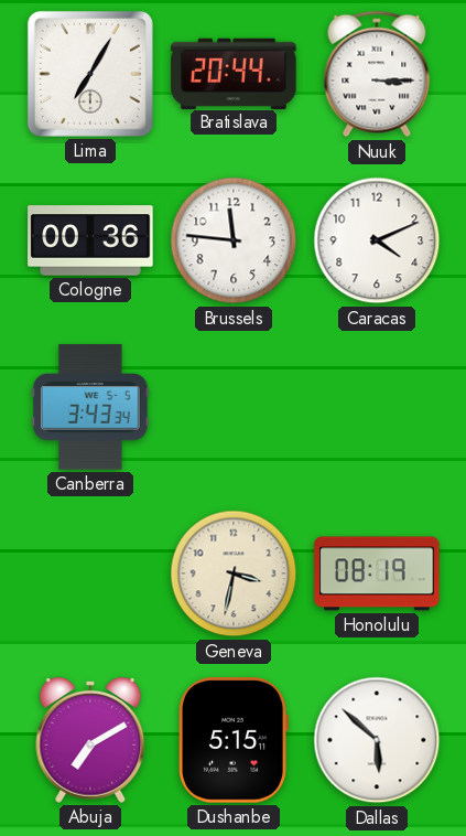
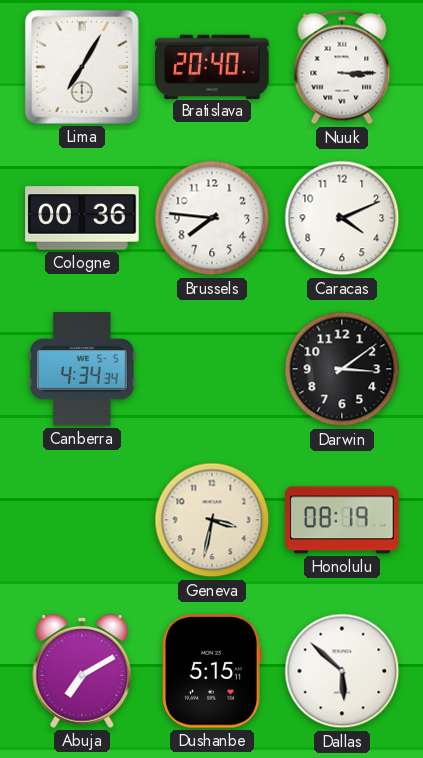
Bratislava: 20:44 -> 20:40 (212, 66)
Brussels: 11:46 -> 7:46 (212, 218)
Canberra: 3:43 -> 4:34 (83, 369)
Darwin: none -> 3:09 (342, 369)
